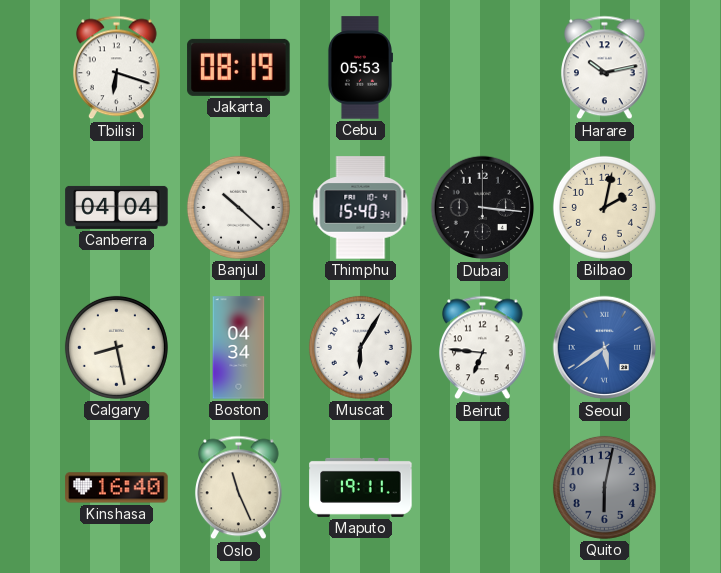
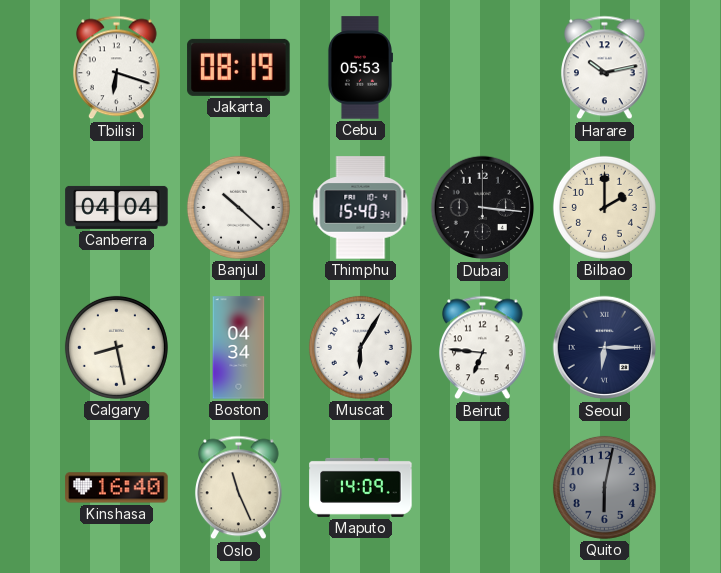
Bilbao: 2:02 -> 2:00 (604, 207)
Seoul: 5:39 -> 6:15 (605, 348)
Seoul dial: blue -> navy (605, 348)
Maputo: 19:11 -> 14:09 (361, 487)
